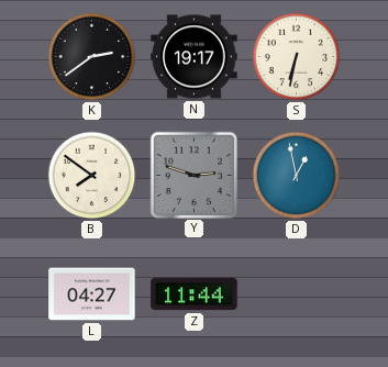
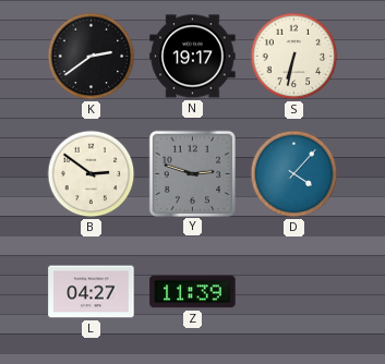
B: 7:51 -> 2:51 (92, 174)
D: 12:58 -> 4:07 (294, 174)
Z: 11:44 -> 11:39 (193, 292)
